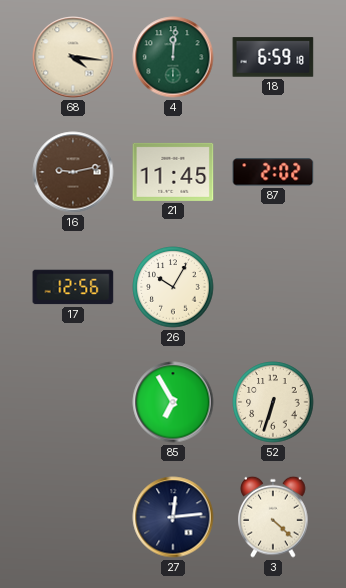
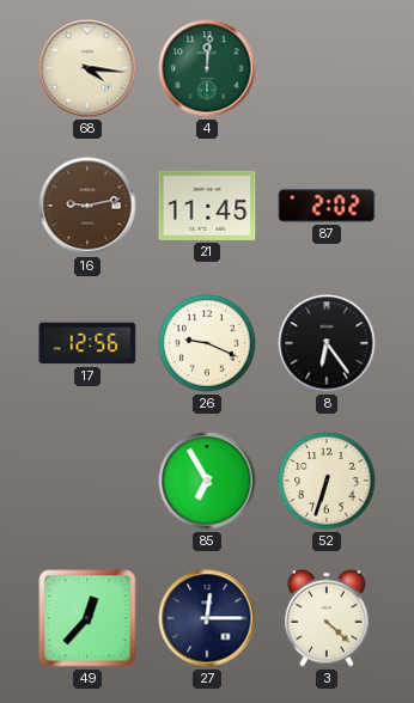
18: 6:59 -> none (273, 57)
26: 10:05 -> 9:19 (207, 343)
8: none -> 6:24 (327, 343)
49: none -> 12:37 (87, 618)
27: 12:14 -> 12:15 (207, 618)
